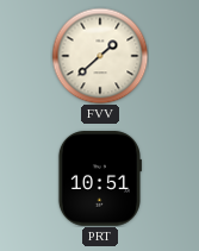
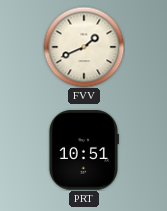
FVV: 1:38 -> 1:41 (84, 47)
